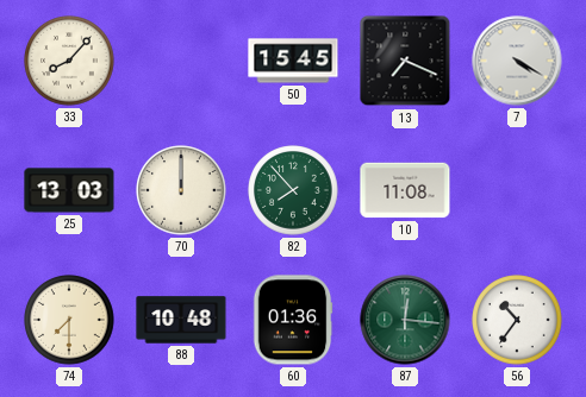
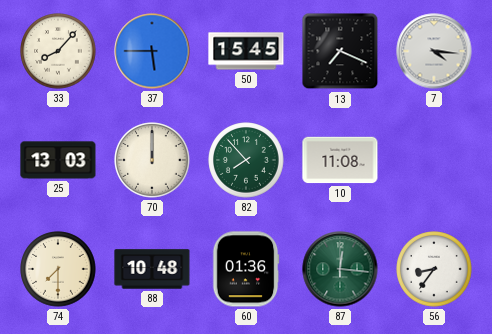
37: none -> 5:45 (152, 51)
7: 4:20 -> 4:16 (434, 51)
56: 10:36 -> 8:36 (434, 269)
